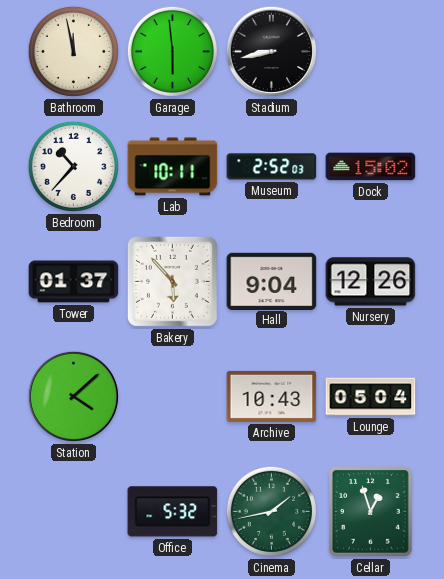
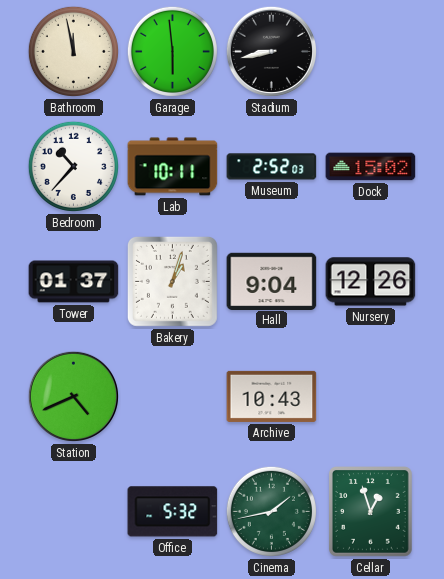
Bakery: 5:53 -> 1:03 (172, 281)
Station: 4:08 -> 4:41 (73, 396)
Lounge: 05:04 -> none (371, 397)
